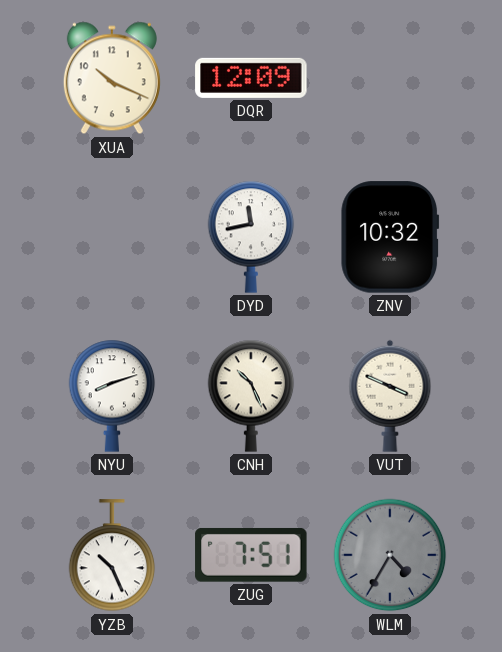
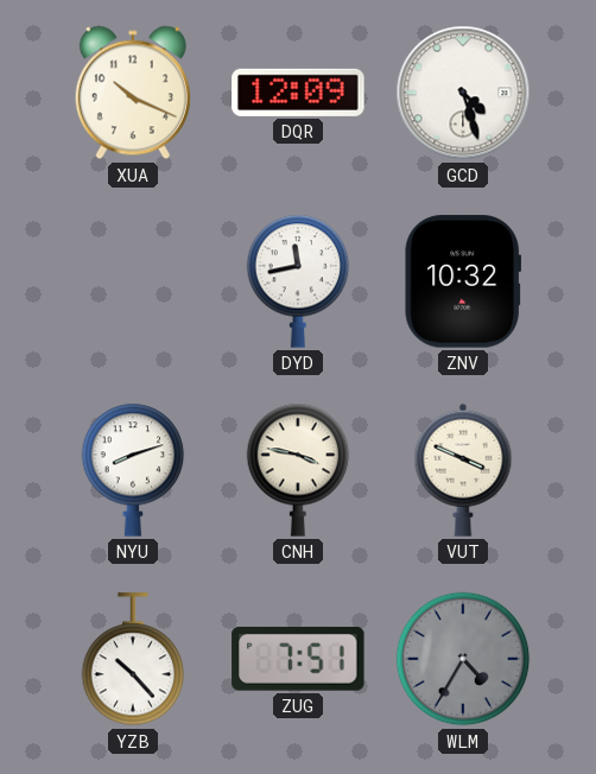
GCD: none -> 4:27 (463, 93)
CNH: 10:26 -> 3:47 (298, 470)
YZB: 10:26 -> 10:23 (133, 660)
